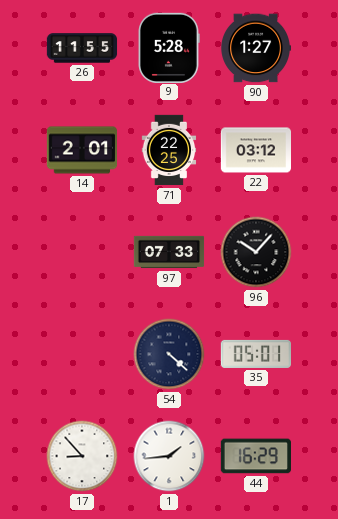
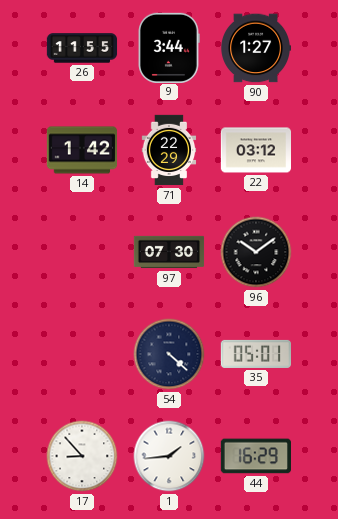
9: 5:28 -> 3:44 (169, 47)
14: 2:01 -> 1:42 (82, 150)
71: 22:25 -> 22:29 (169, 150)
97: 07:33 -> 07:30 (169, 252)
96: 10:07 -> 10:09 (256, 252)
